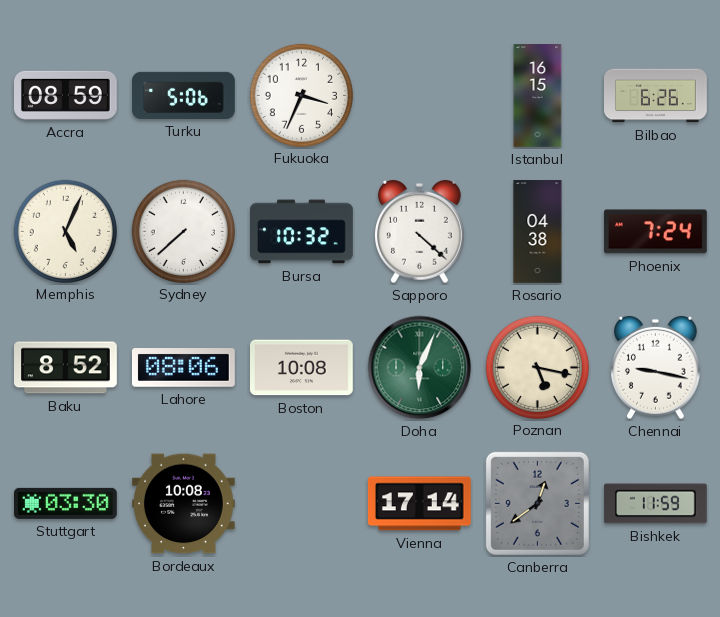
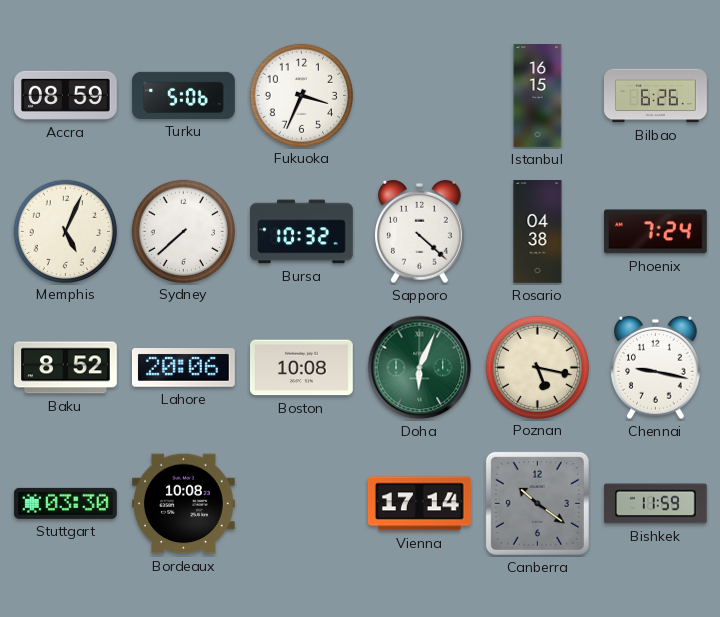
Lahore: 08:06 -> 20:06 (184, 368)
Canberra: 12:39 -> 10:21 (537, 503)
